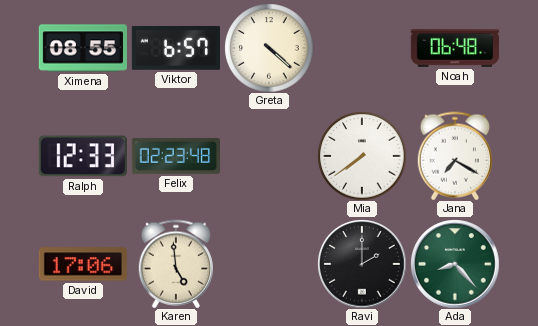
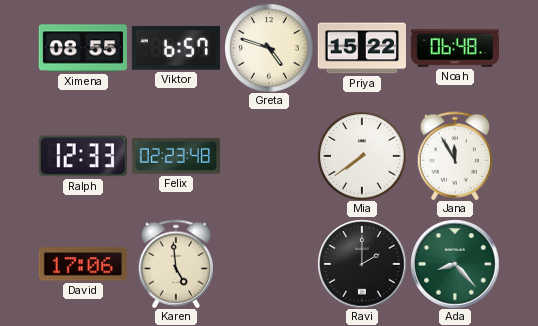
Greta: 4:22 -> 4:48 (269, 48)
Priya: none -> 15:22 (362, 48)
Jana: 7:20 -> 11:55 (454, 156)
